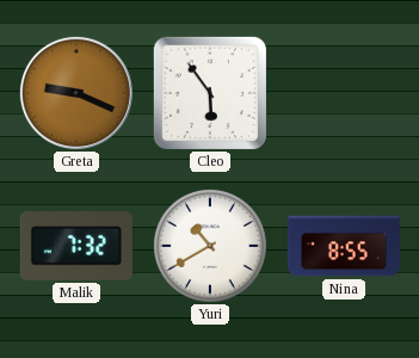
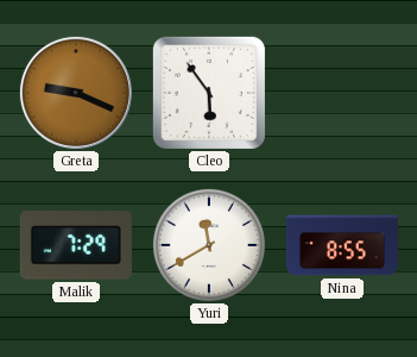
Malik: 7:32 -> 7:29 (76, 245)
Yuri: 10:40 -> 11:40 (209, 245)
